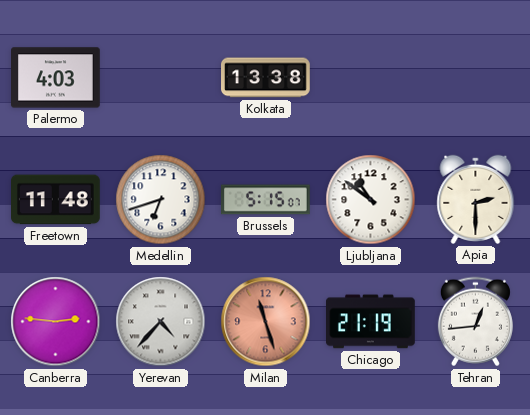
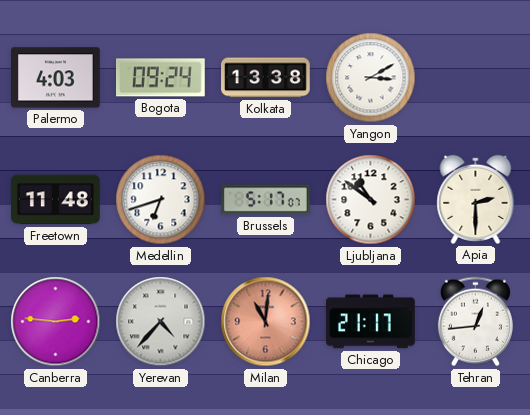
Bogota: none -> 09:24 (161, 78)
Yangon: none -> 3:10 (371, 78)
Brussels: 5:15 -> 5:17 (266, 200)
Milan: 11:27 -> 11:01 (266, 322)
Chicago: 21:19 -> 21:17 (371, 322)
